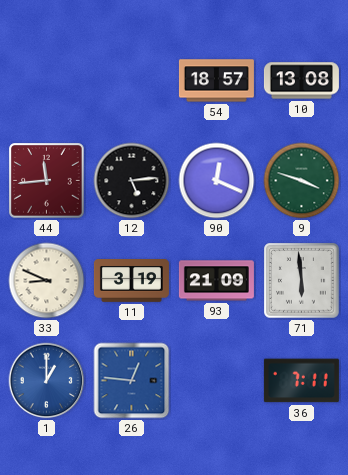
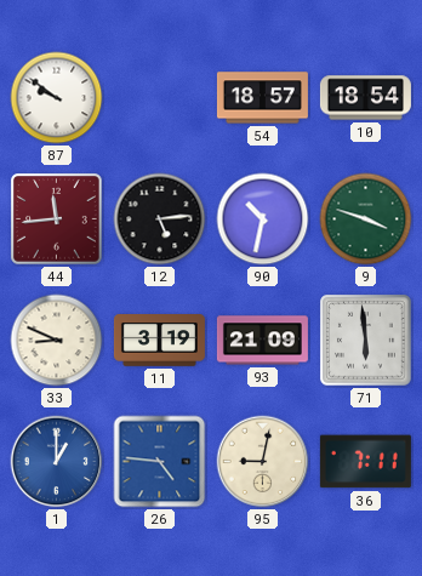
87: none -> 9:51 (57, 98)
10: 13:08 -> 18:54 (365, 98)
90: 12:19 -> 10:32 (263, 219)
26: 12:46 -> 4:46 (160, 462)
95: none -> 9:02 (263, 462)
